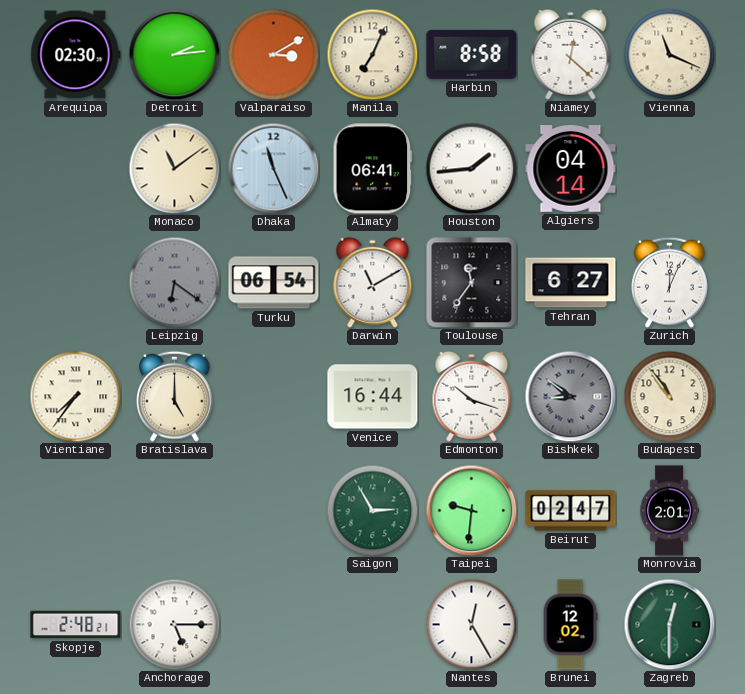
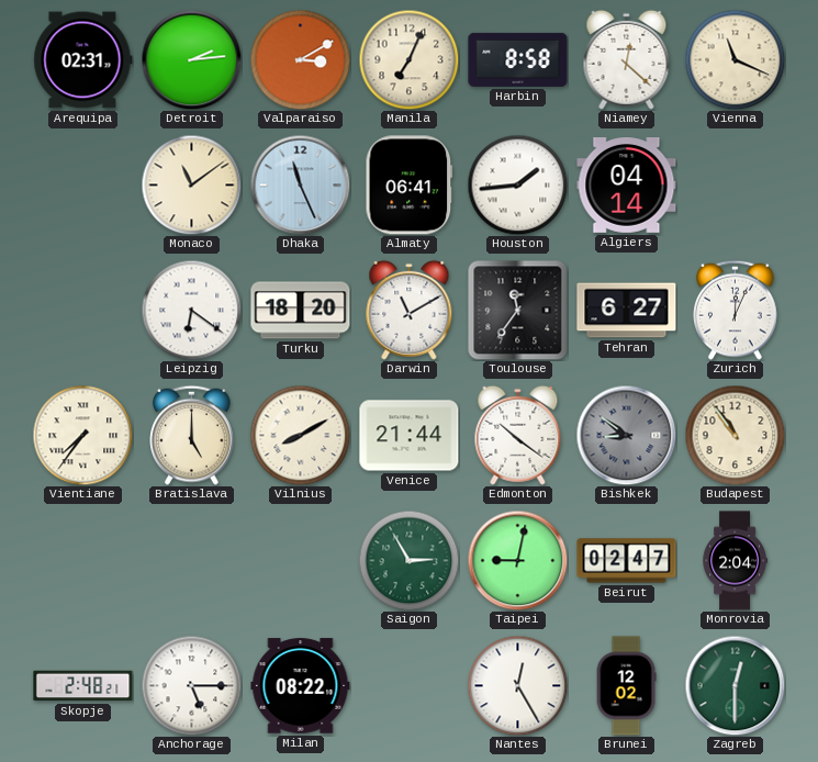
Arequipa: 02:30 -> 02:31 (83, 60)
Leipzig dial: grey -> white (191, 310)
Turku: 06:54 -> 18:20 (301, 311)
Vilnius: none -> 8:10 (300, 435)
Venice: 16:44 -> 21:44 (410, 436)
Edmonton: 10:18 -> 10:21 (518, 435)
Taipei: 9:31 -> 9:02 (517, 560)
Monrovia: 2:01 -> 2:04 (735, 561)
Milan: none -> 08:22 (301, 686)
